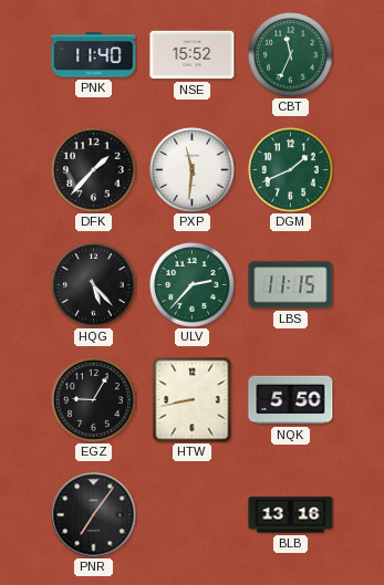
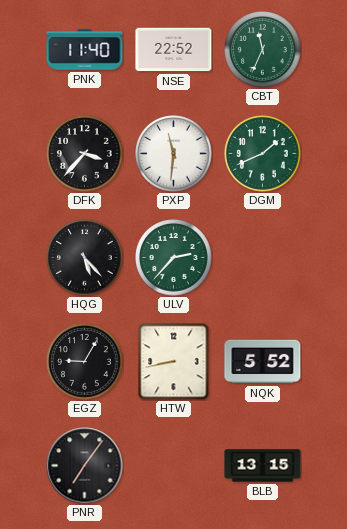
NSE: 15:52 -> 22:52 (174, 50)
DFK: 1:37 -> 3:37 (85, 154)
LBS: 11:15 -> none (291, 285)
NQK: 5:50 -> 5:52 (263, 362)
BLB: 13:16 -> 13:15 (263, 466)
